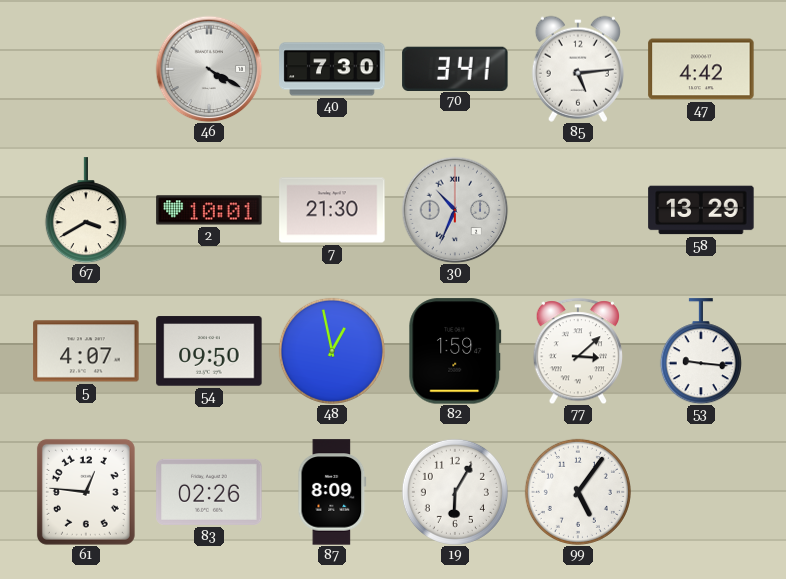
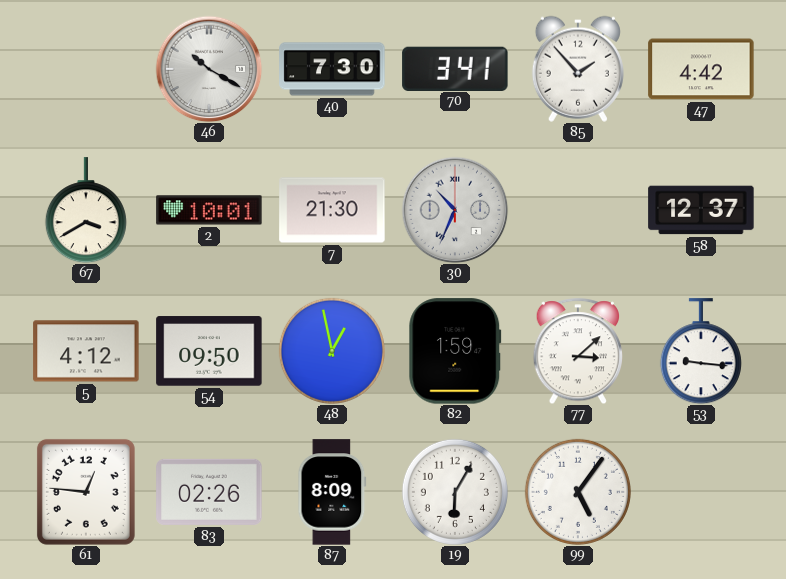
46: 4:20 -> 10:20 (209, 69)
85: 5:14 -> 1:53 (578, 69)
58: 13:29 -> 12:37 (701, 210)
5: 4:07 -> 4:12 (86, 351)
